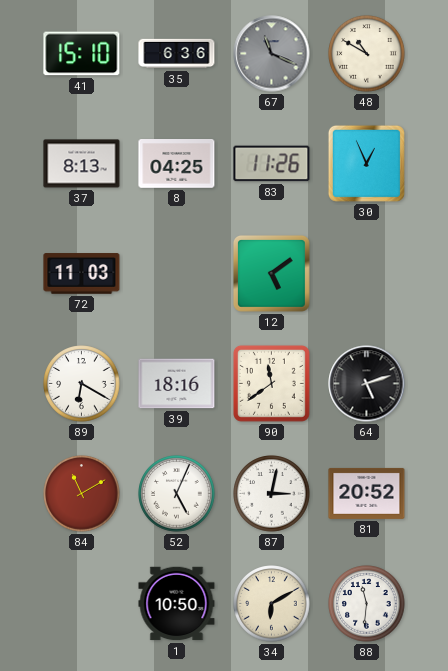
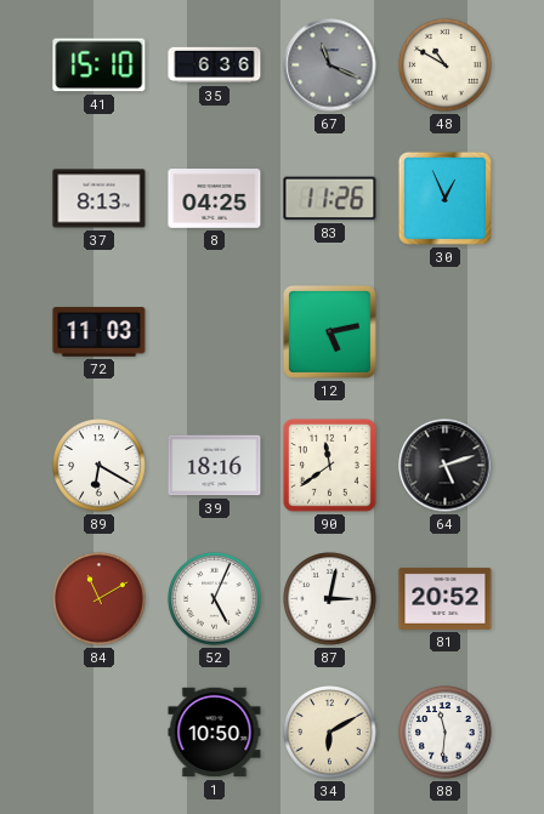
12: 5:09 -> 5:13 (329, 331)
